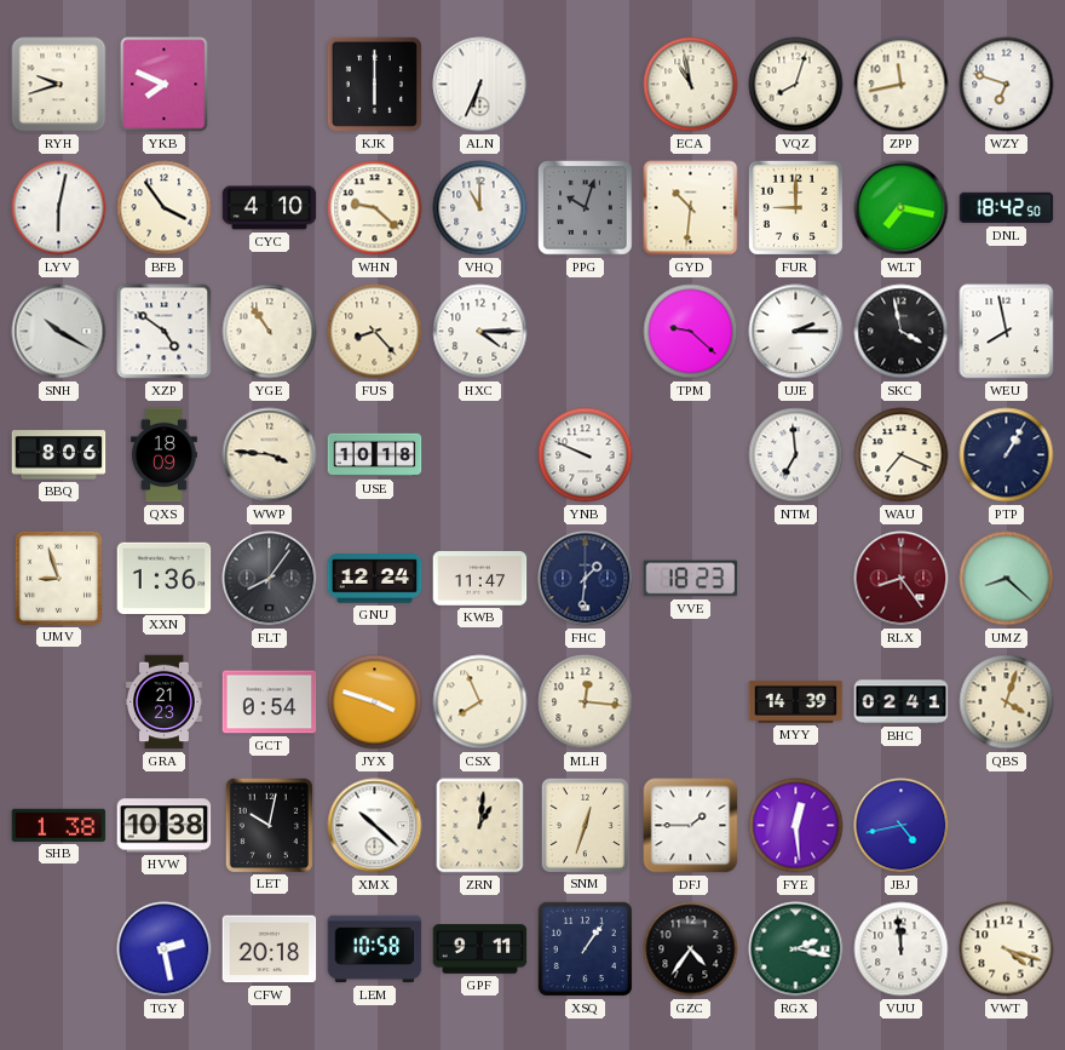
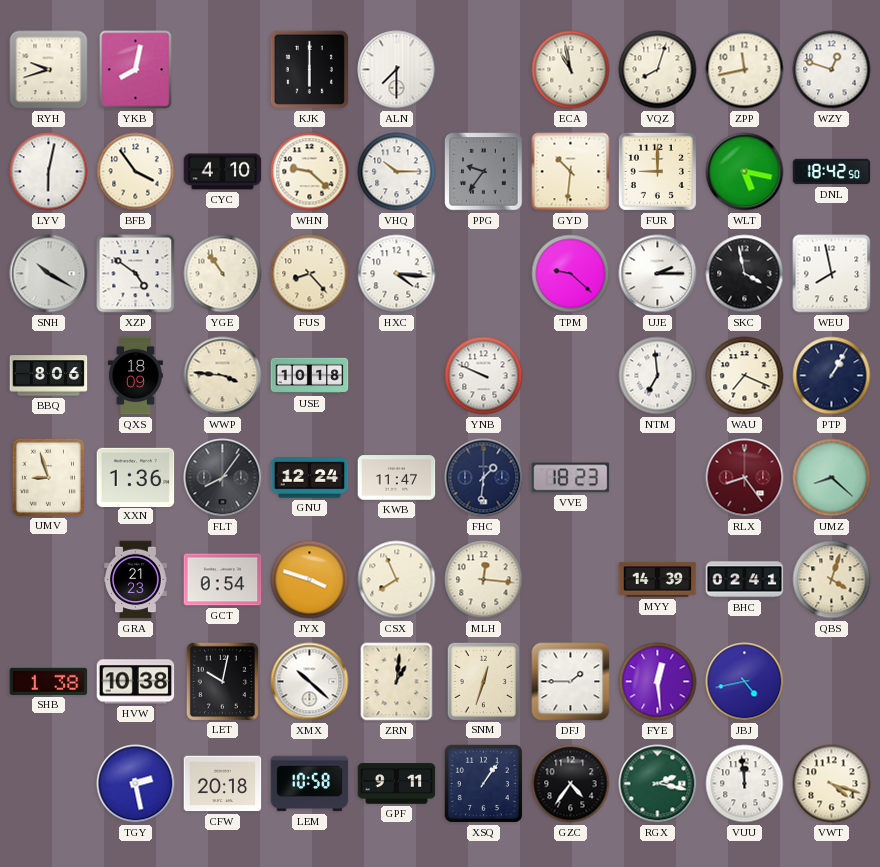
YKB: 7:49 -> 8:02 (136, 70)
ALN: 6:34 -> 7:30 (397, 70)
WZY: 6:48 -> 12:48 (832, 70)
VHQ: 11:00 -> 10:15 (397, 172)
PPG: 10:03 -> 9:36 (484, 172)
WLT: 7:17 -> 5:17 (745, 172)
HXC: 4:15 -> 4:16 (397, 274)
